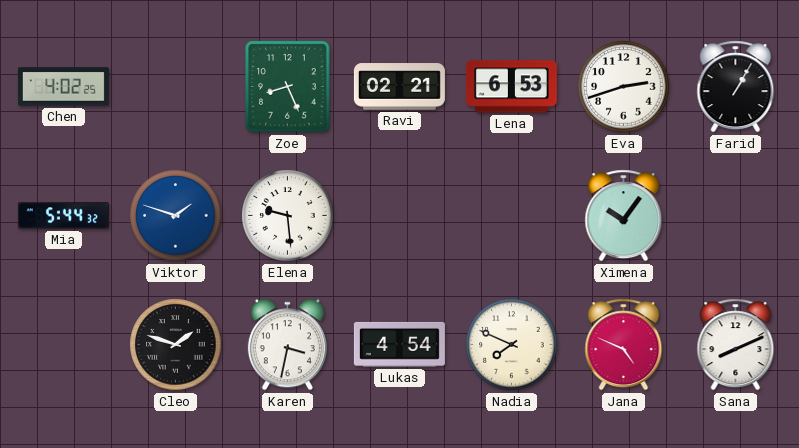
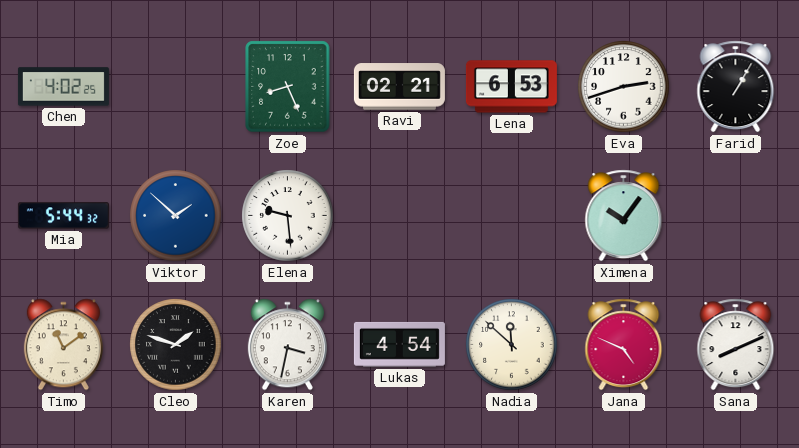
Viktor: 1:48 -> 1:52 (176, 216)
Timo: none -> 11:09 (63, 345)
Nadia: 7:49 -> 11:52 (512, 345)
